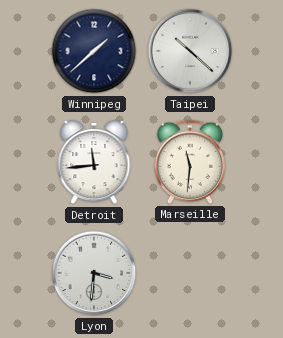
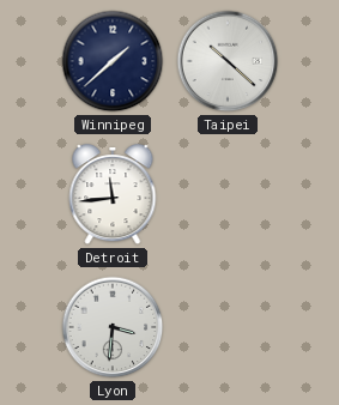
Marseille: 11:31 -> none (190, 162)
